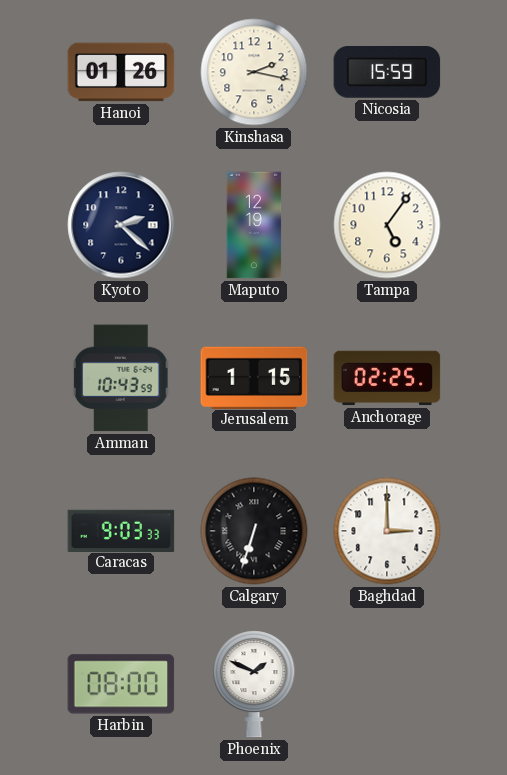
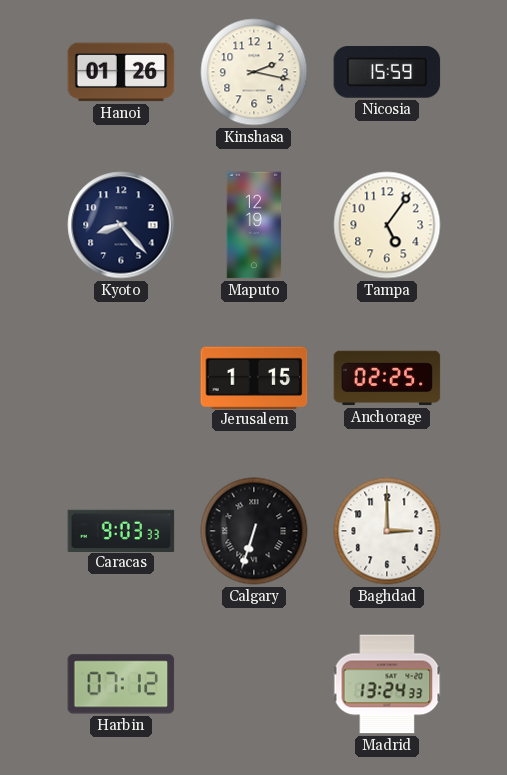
Kyoto: 2:22 -> 8:23 (121, 225)
Amman: 10:43 -> none (121, 378)
Harbin: 08:00 -> 07:12 (121, 684)
Phoenix: 1:49 -> none (254, 684)
Madrid: none -> 13:24 (387, 684)
